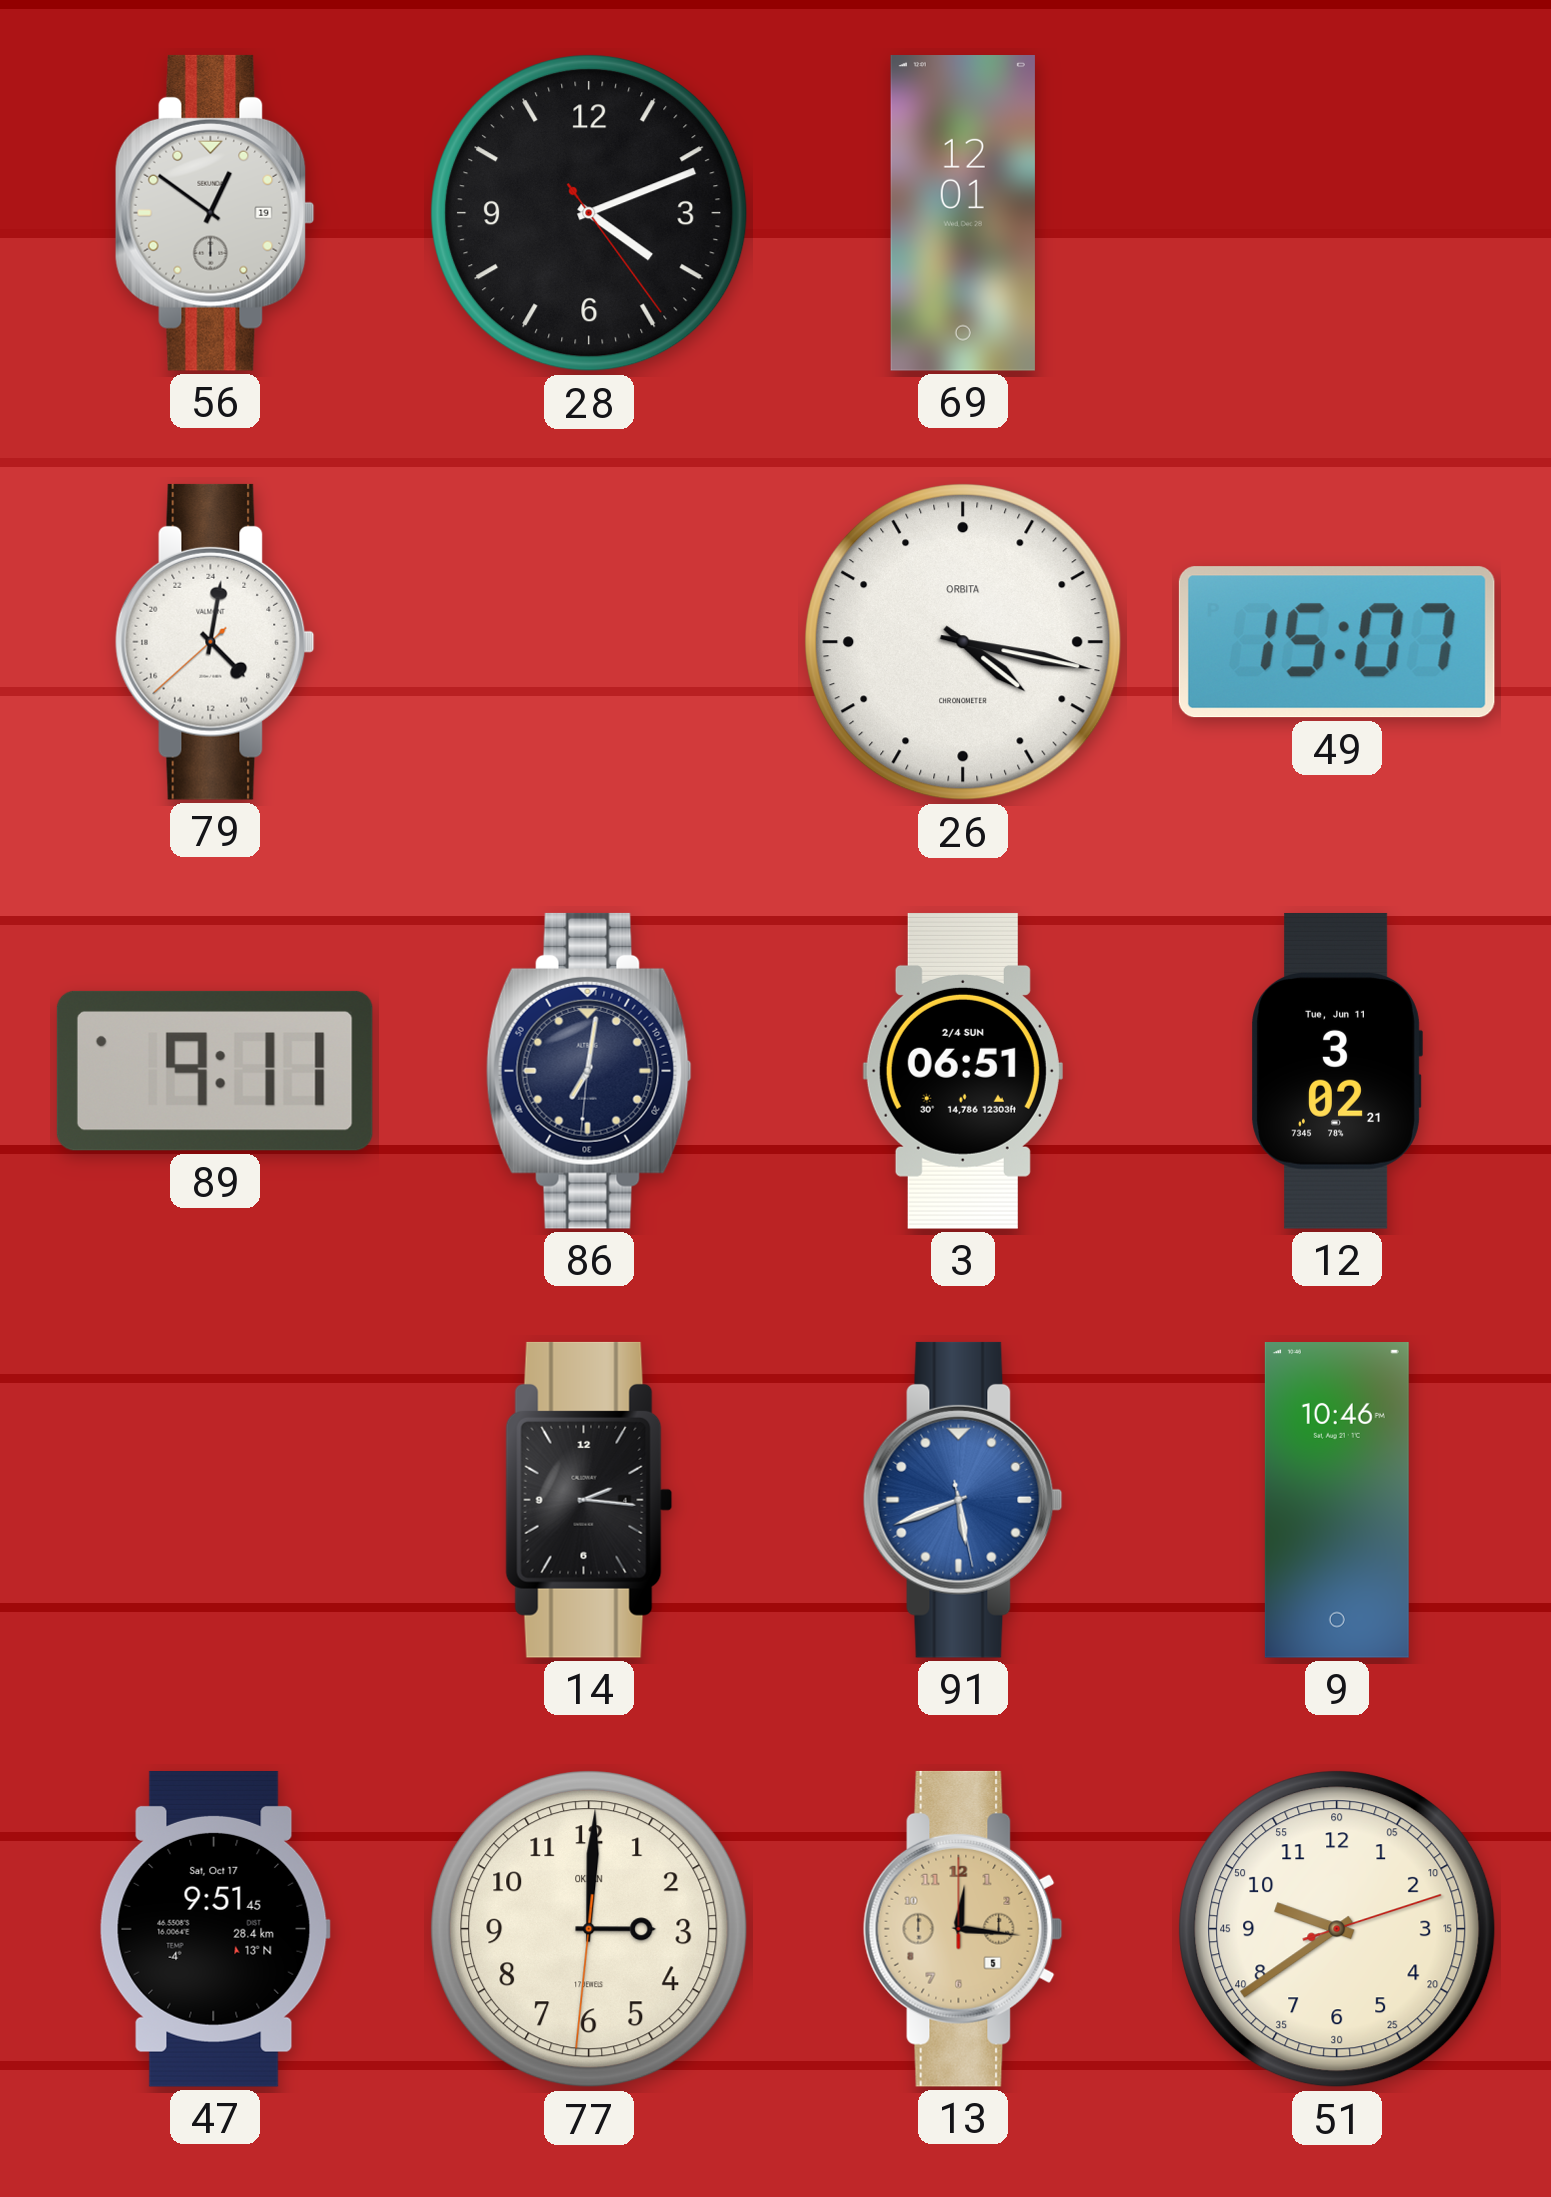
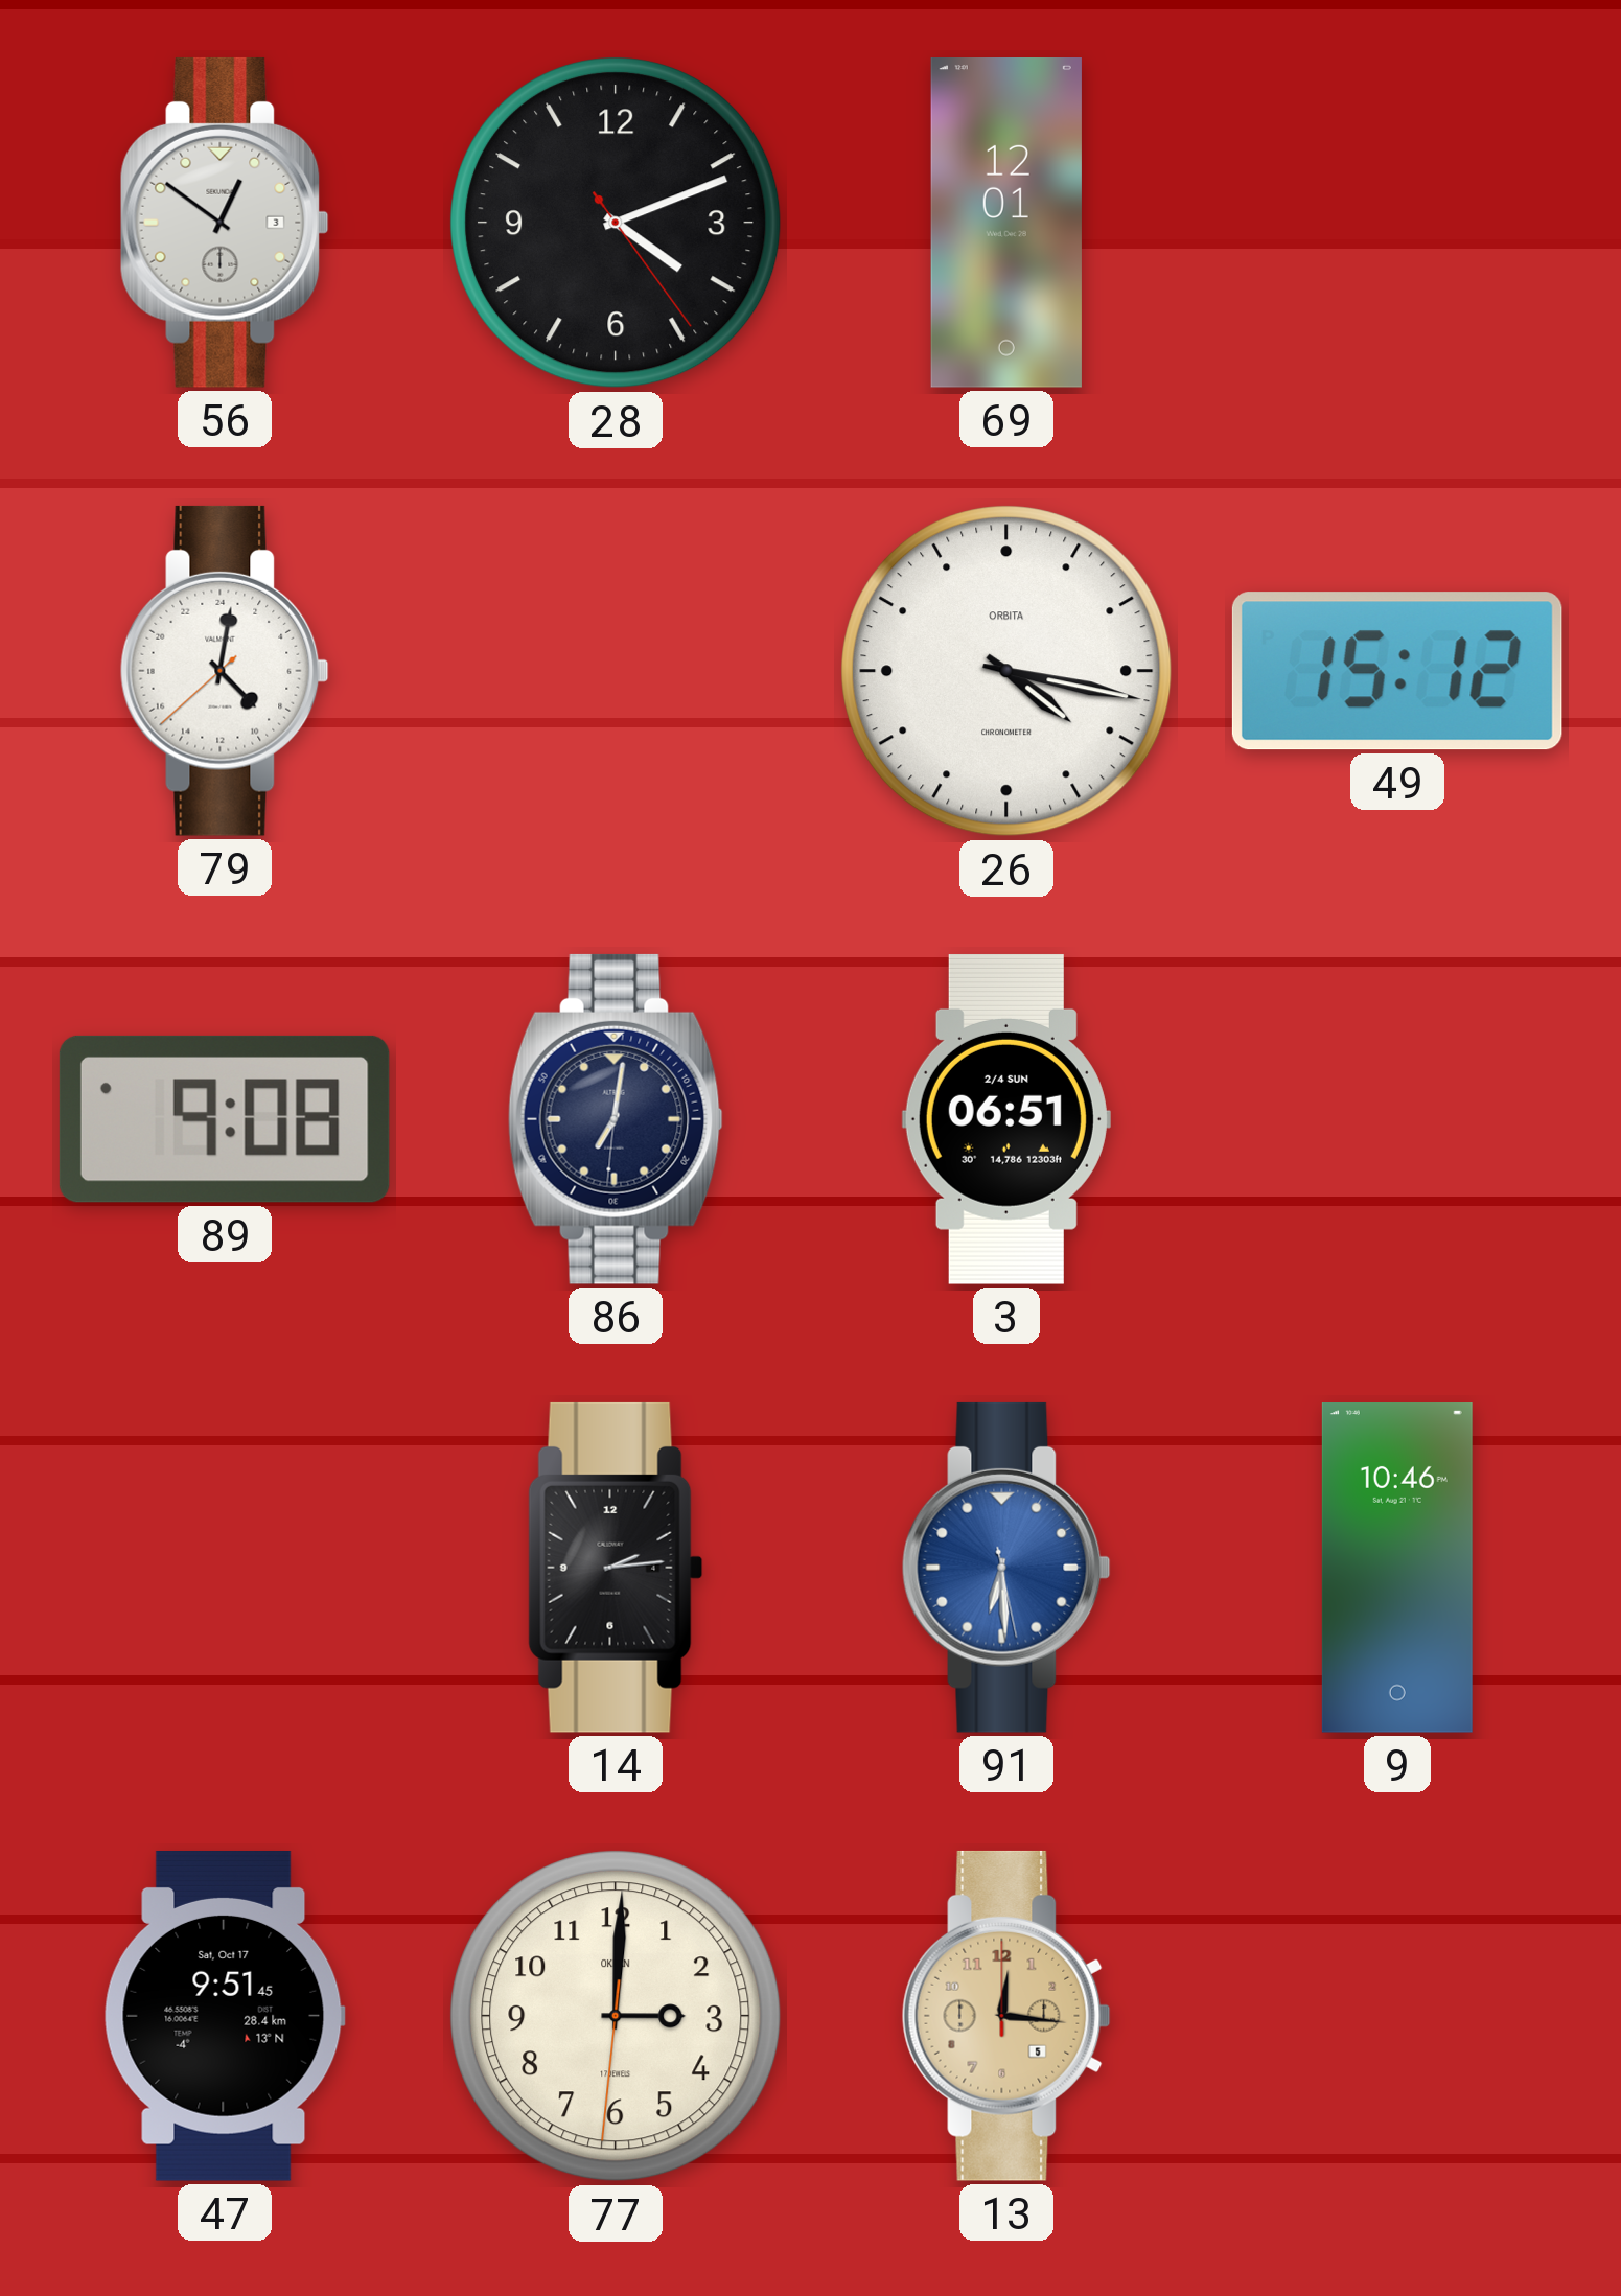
56 date: 19 -> 3 (225, 223)
49: 15:07 -> 15:12 (1397, 671)
89: 9:11 -> 9:08 (225, 1119)
12: 3:02 -> none (1337, 1071)
14: 2:16 -> 2:14 (616, 1568)
91: 5:41 -> 6:29 (1006, 1568)
51: 9:39 -> none (1337, 1929)
